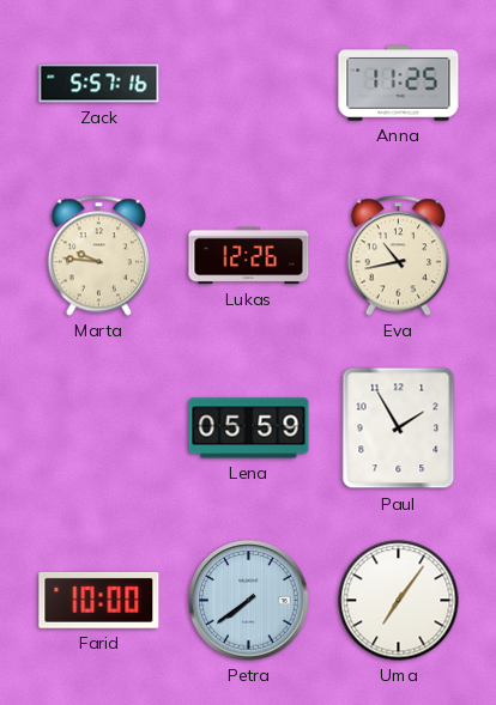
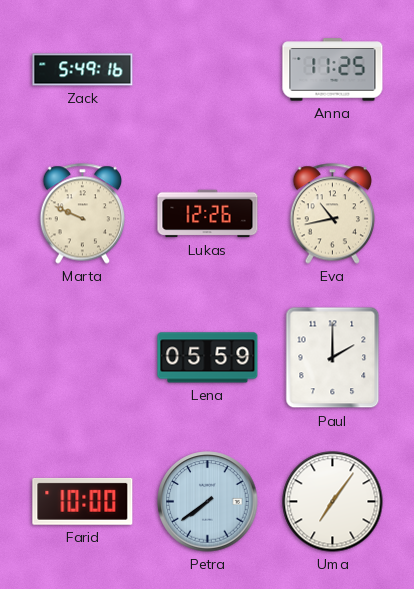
Zack: 5:57 -> 5:49 (83, 70)
Marta: 9:46 -> 9:49 (83, 214)
Paul: 1:55 -> 2:00 (333, 358)
